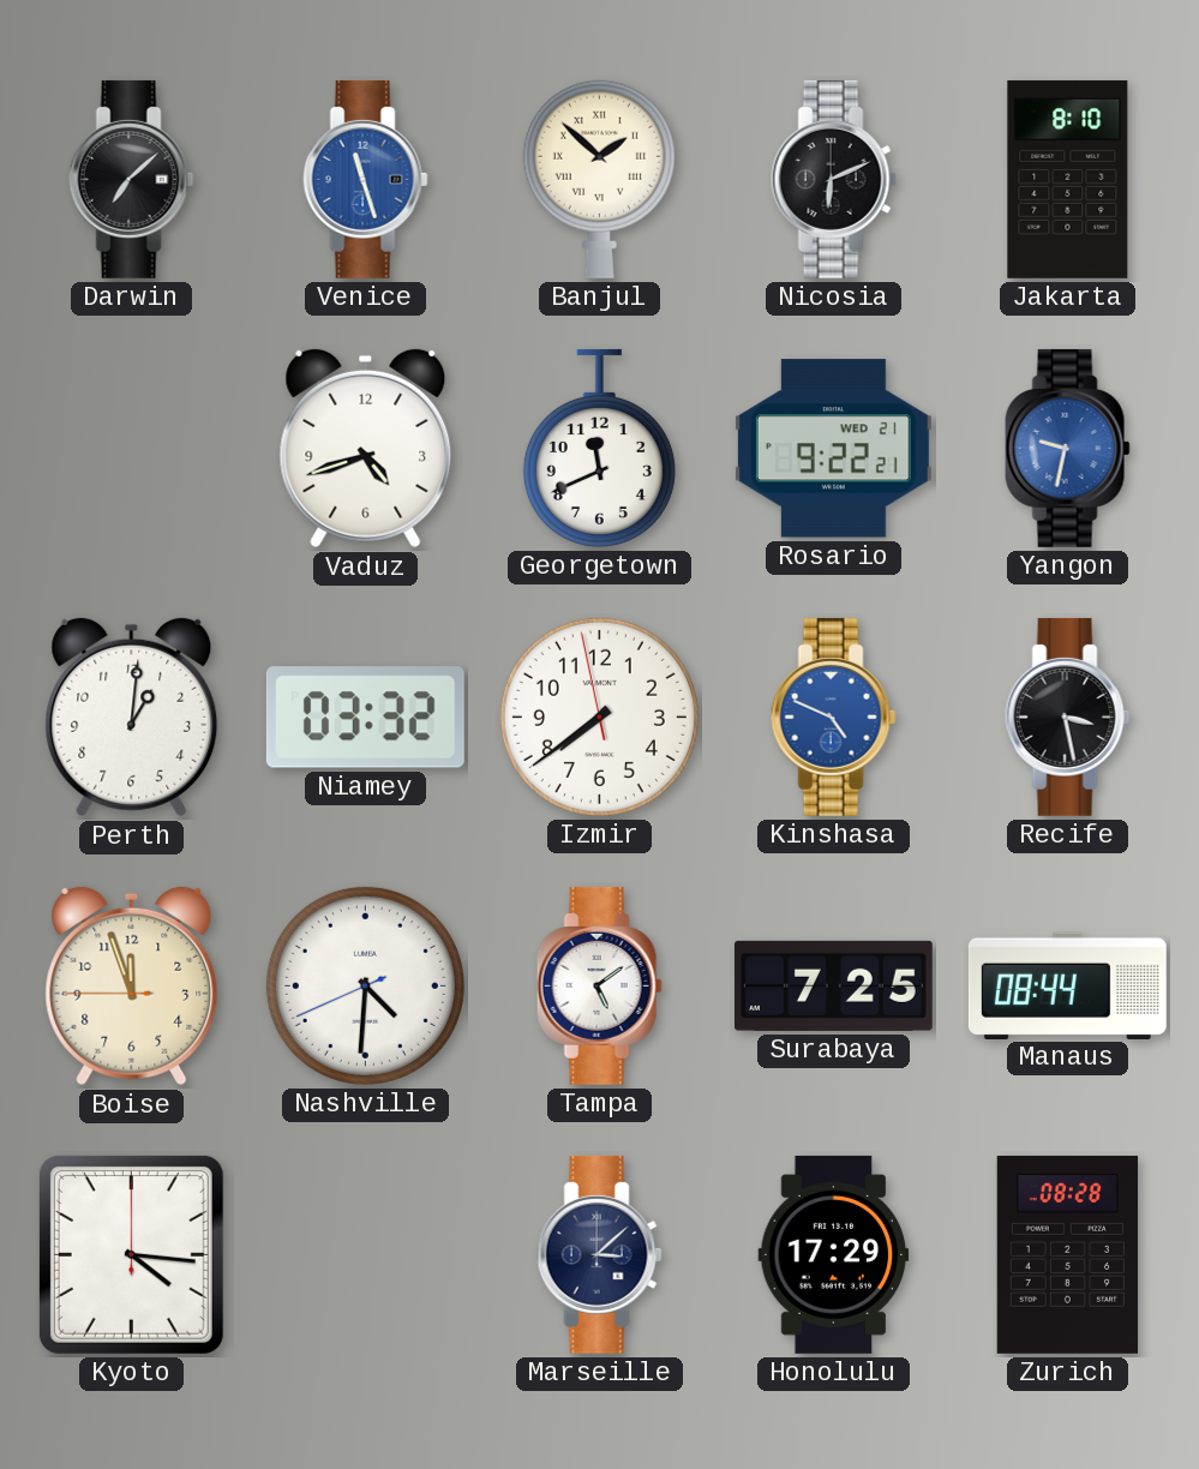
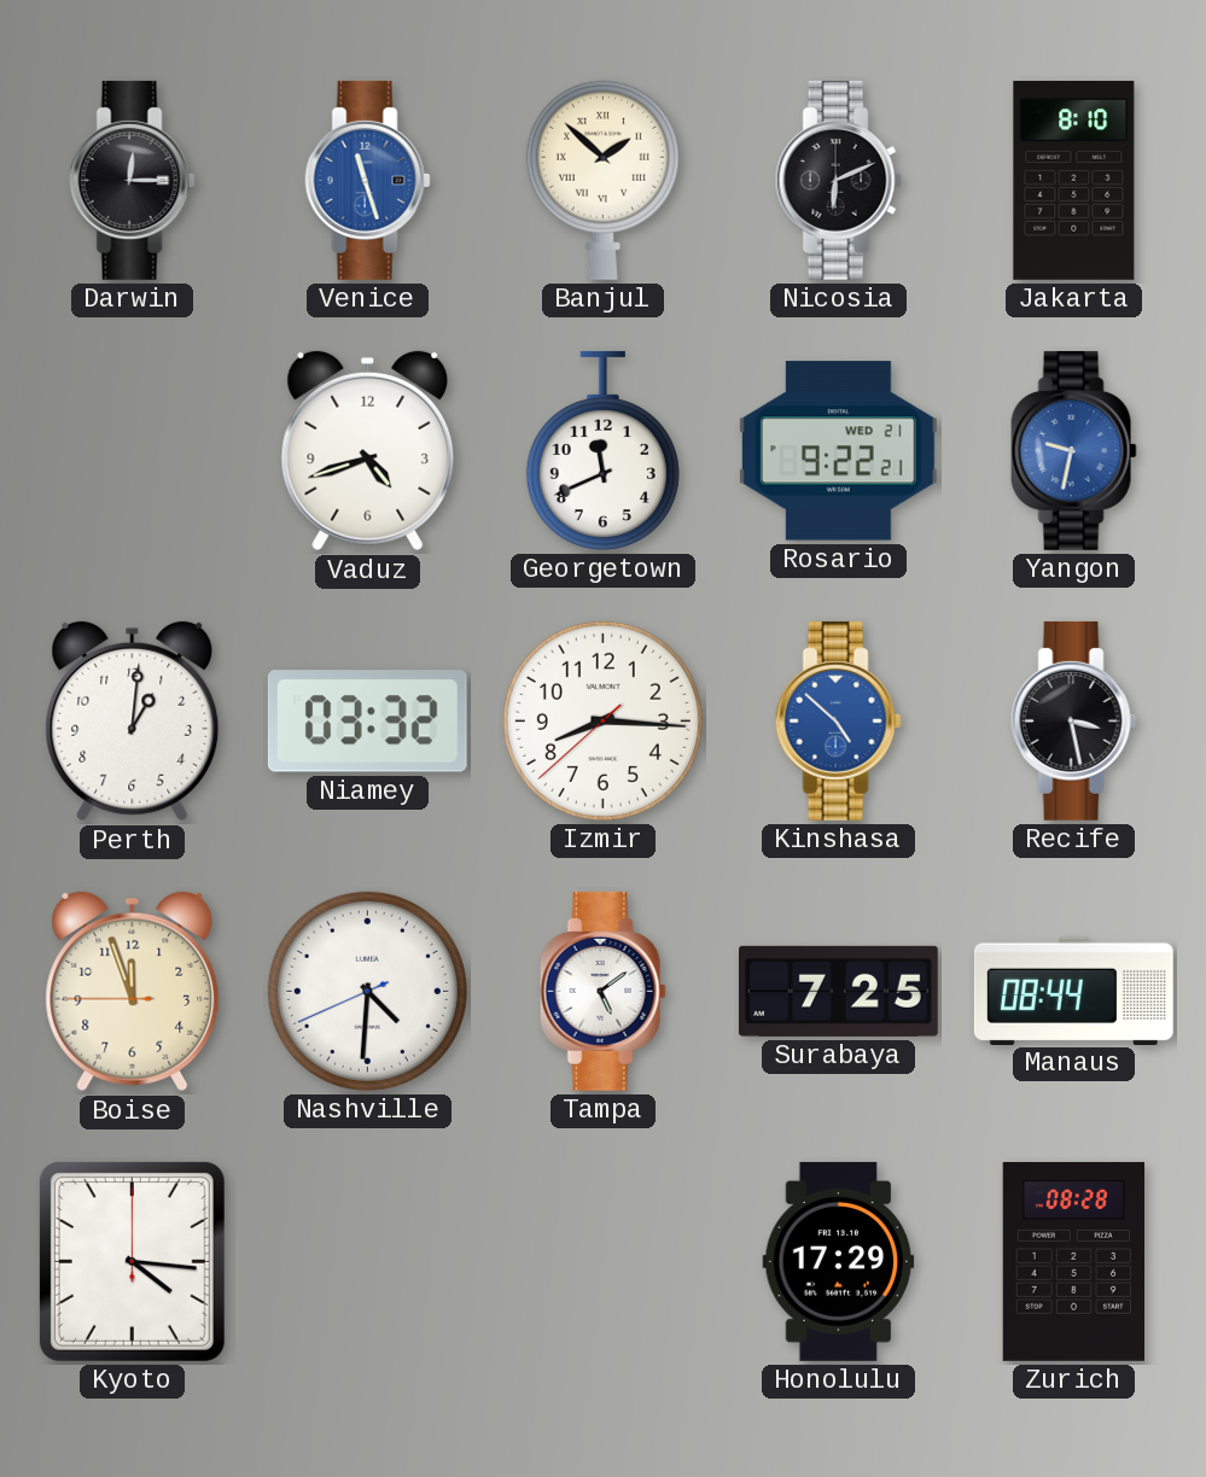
Darwin: 7:08 -> 12:15 (132, 180)
Izmir: 7:38 -> 8:15 (602, 720)
Kinshasa: 4:49 -> 4:52 (838, 720)
Marseille: 3:08 -> none (599, 1254)
